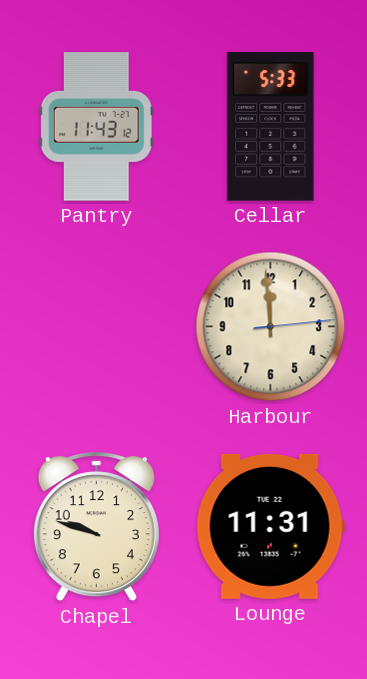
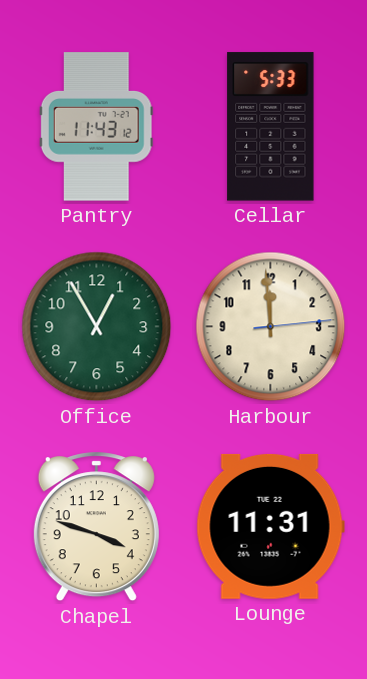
Office: none -> 12:55 (97, 327)
Chapel: 9:48 -> 3:48 (96, 527)
